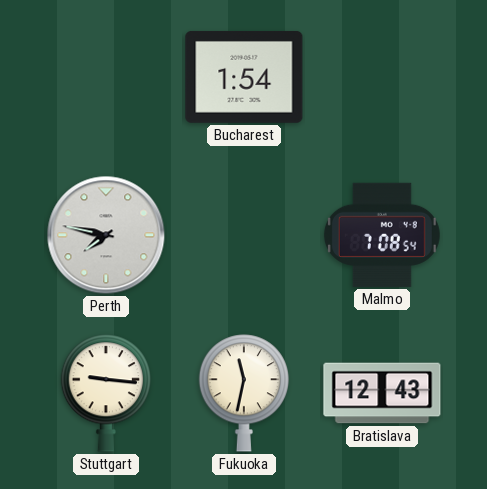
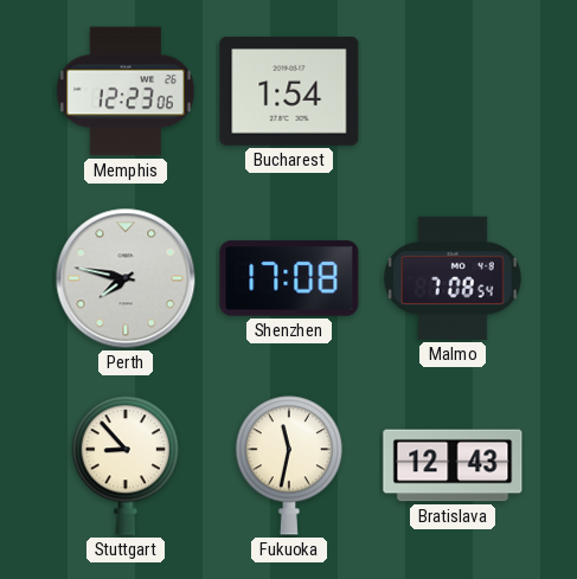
Memphis: none -> 12:23 (126, 91)
Shenzhen: none -> 17:08 (289, 278)
Stuttgart: 9:16 -> 8:53 (126, 465)
